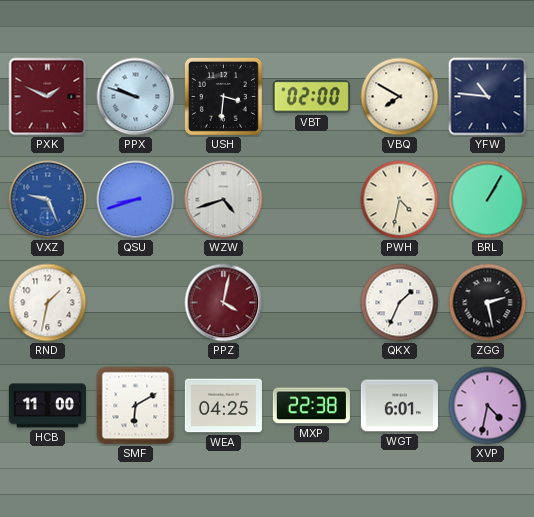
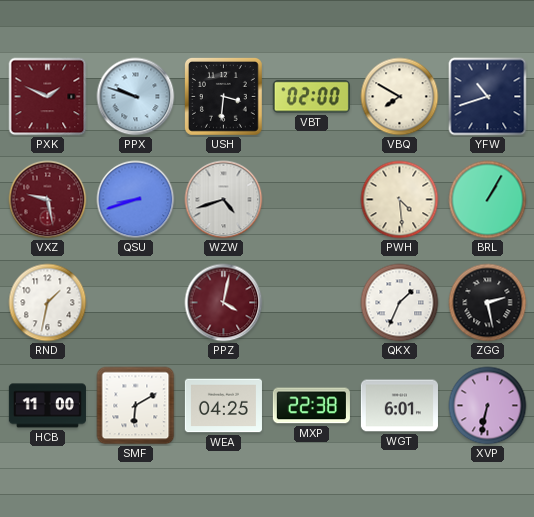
YFW: 10:46 -> 10:42 (488, 97)
VXZ: 9:26 -> 9:28 (48, 200)
VXZ dial: blue -> burgundy (48, 200)
PWH: 4:32 -> 4:29 (400, 200)
XVP: 4:32 -> 6:32 (488, 406)
